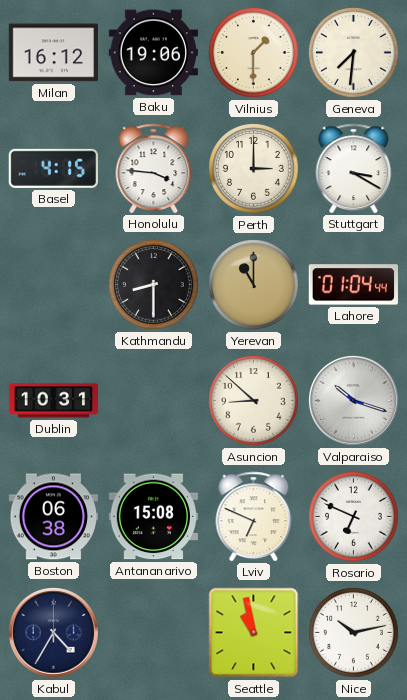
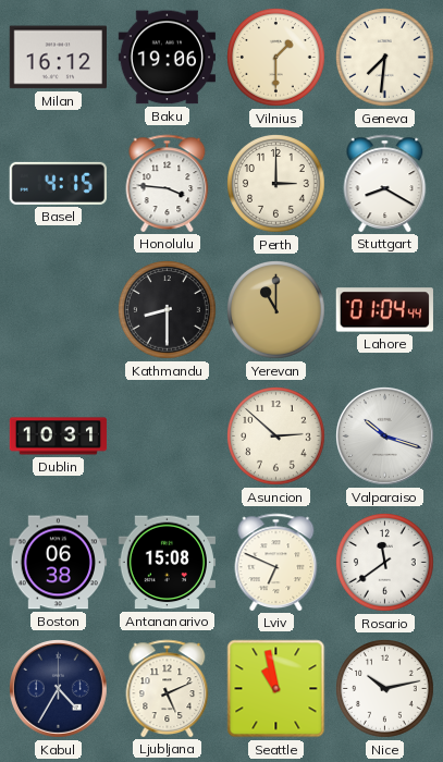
Stuttgart: 3:20 -> 8:20 (385, 183)
Asuncion: 8:52 -> 2:52 (276, 437)
Rosario: 6:49 -> 11:39 (385, 563)
Ljubljana: none -> 5:11 (168, 688)
